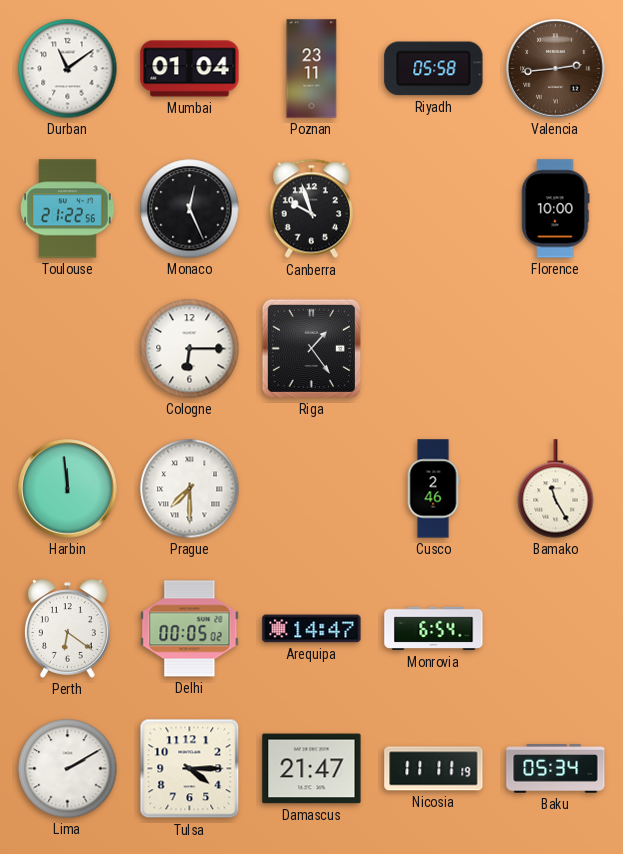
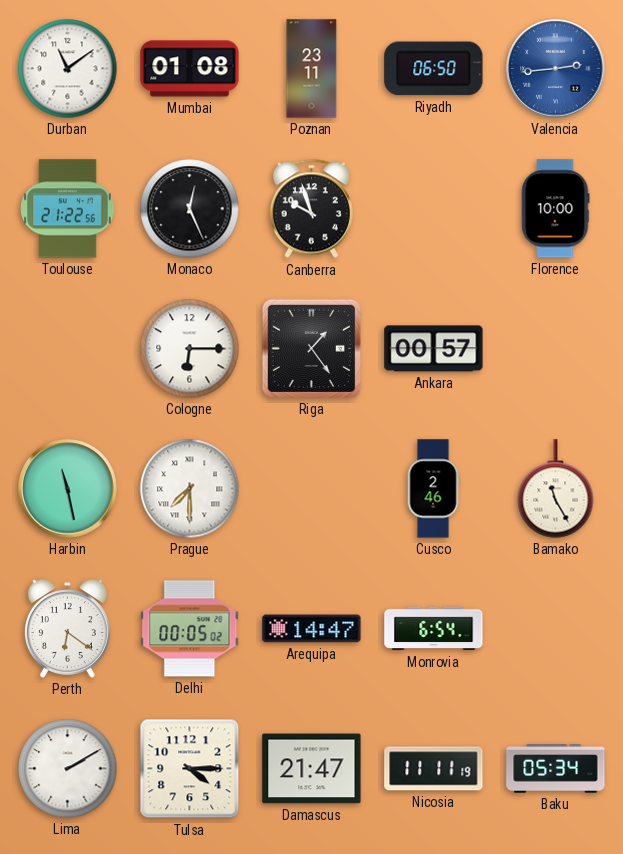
Mumbai: 01:04 -> 01:08 (190, 69)
Riyadh: 05:58 -> 06:50 (434, 69)
Valencia dial: brown -> blue (556, 69)
Ankara: none -> 00:57 (434, 349)
Harbin: 11:59 -> 11:28 (68, 489)
